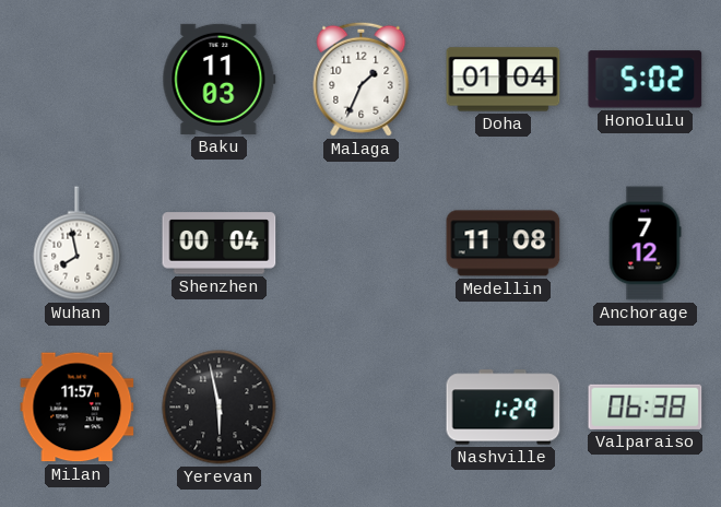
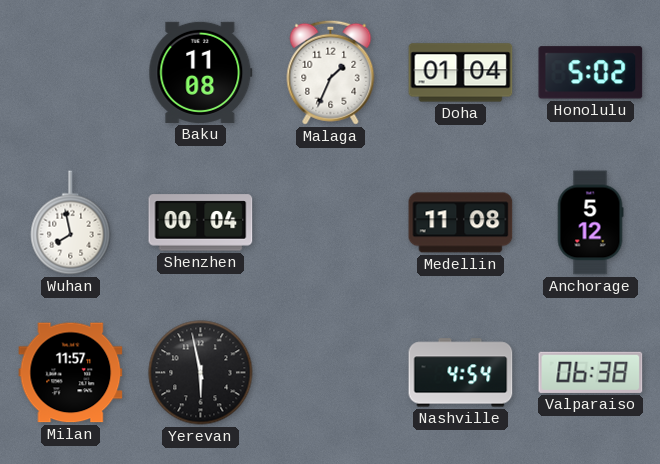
Baku: 11:03 -> 11:08 (201, 72)
Anchorage: 7:12 -> 5:12 (590, 223)
Nashville: 1:29 -> 4:54 (461, 373)
